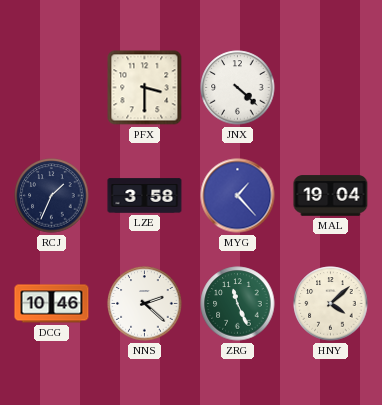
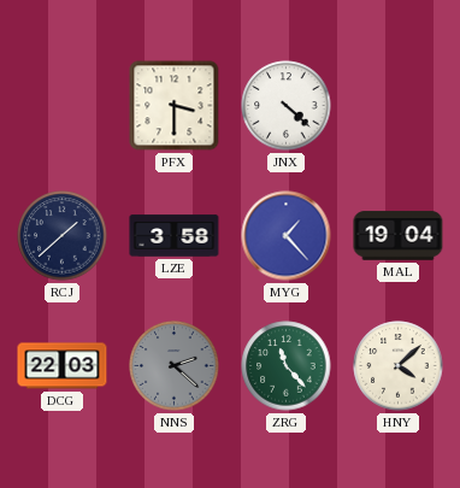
RCJ: 1:34 -> 1:38 (63, 236)
DCG: 10:46 -> 22:03 (63, 366)
NNS dial: white -> grey (175, 366)
ZRG: 11:26 -> 11:23 (287, 366)
